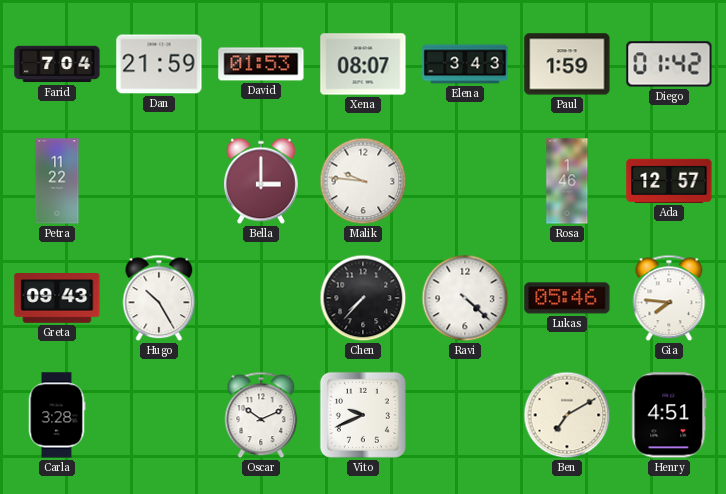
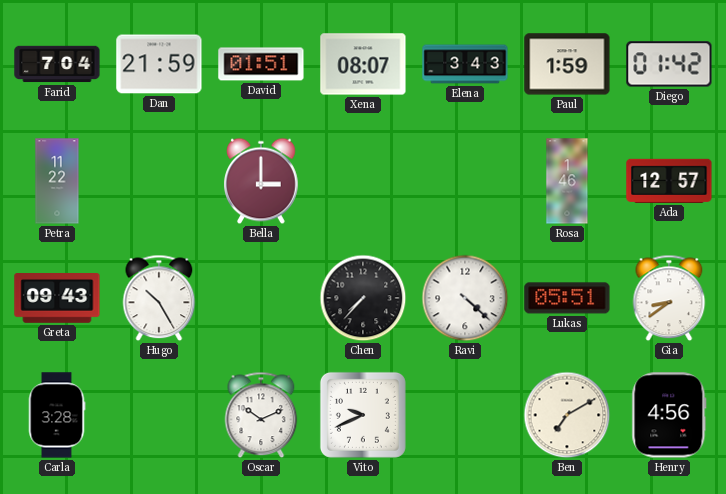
David: 01:53 -> 01:51 (261, 64)
Malik: 9:46 -> none (363, 181)
Lukas: 05:46 -> 05:51 (567, 298)
Gia: 7:46 -> 8:39 (669, 298)
Henry: 4:51 -> 4:56 (669, 415)
